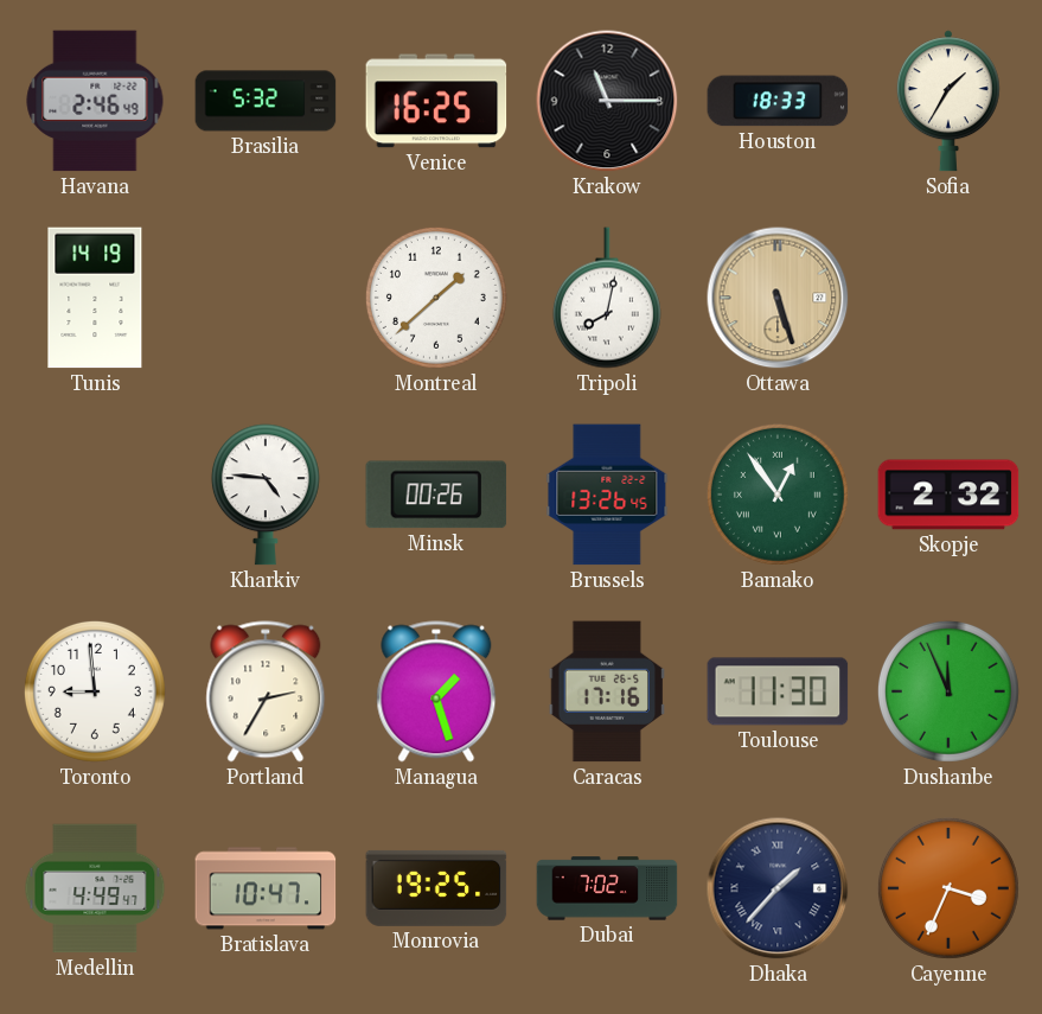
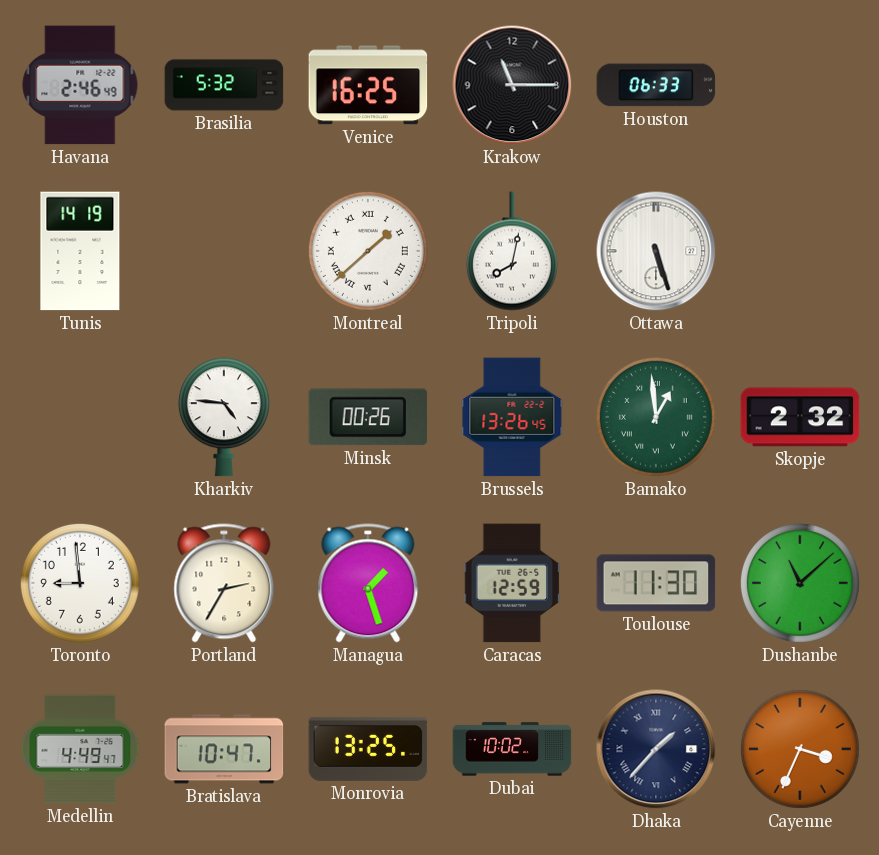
Houston: 18:33 -> 06:33 (656, 85)
Sofia: 1:35 -> none (948, 101)
Montreal numerals: Arabic -> Roman (368, 251)
Ottawa dial: champagne -> white (656, 251)
Bamako: 12:54 -> 12:59 (656, 417)
Caracas: 17:16 -> 12:59 (512, 583)
Dushanbe: 11:56 -> 11:08 (800, 583)
Monrovia: 19:25 -> 13:25 (368, 749)
Dubai: 7:02 -> 10:02 (512, 749)
